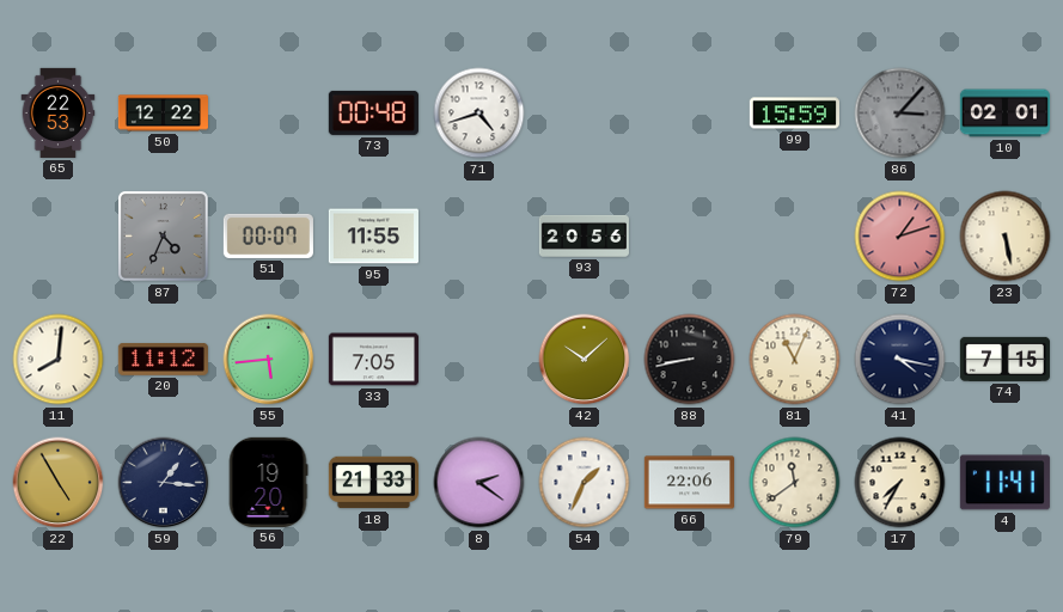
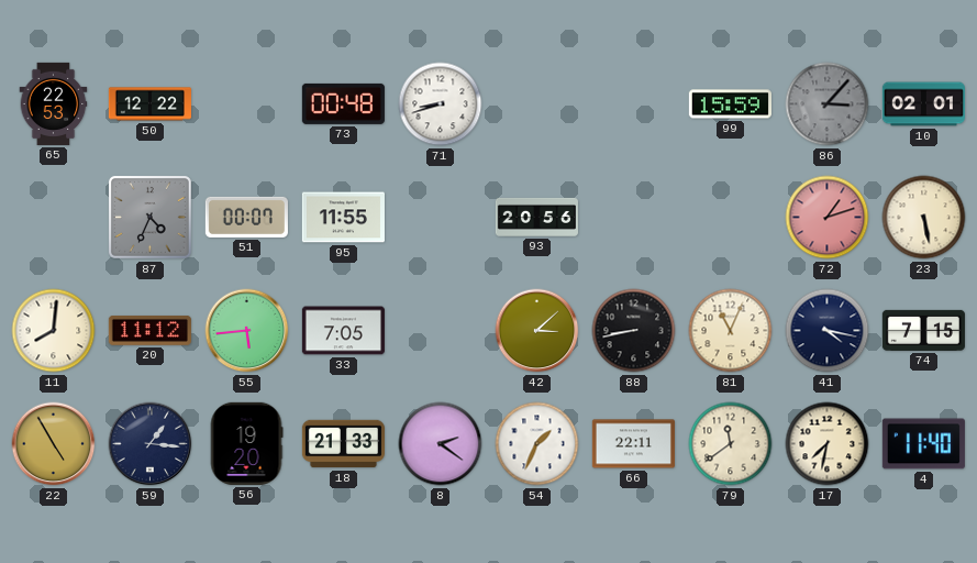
71: 4:42 -> 8:42 (441, 104)
42: 10:08 -> 3:08 (537, 331)
66: 22:06 -> 22:11 (633, 444)
17: 7:35 -> 7:32 (828, 444)
4: 11:41 -> 11:40 (923, 444)
